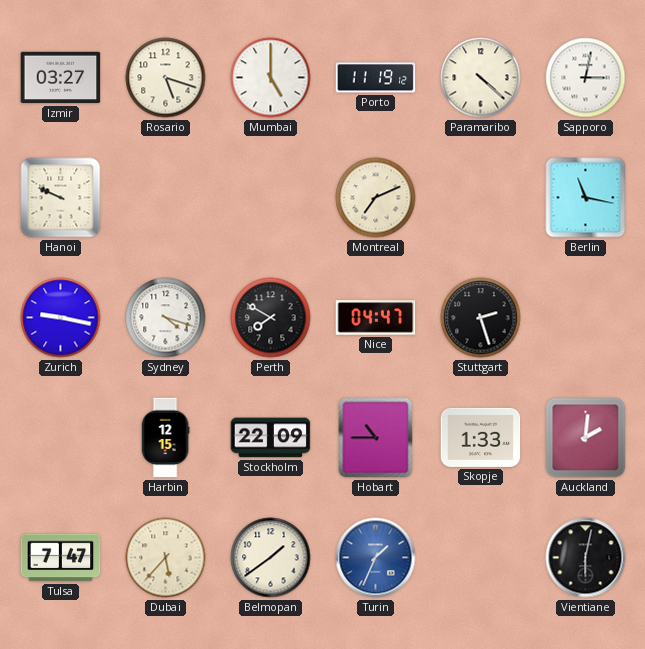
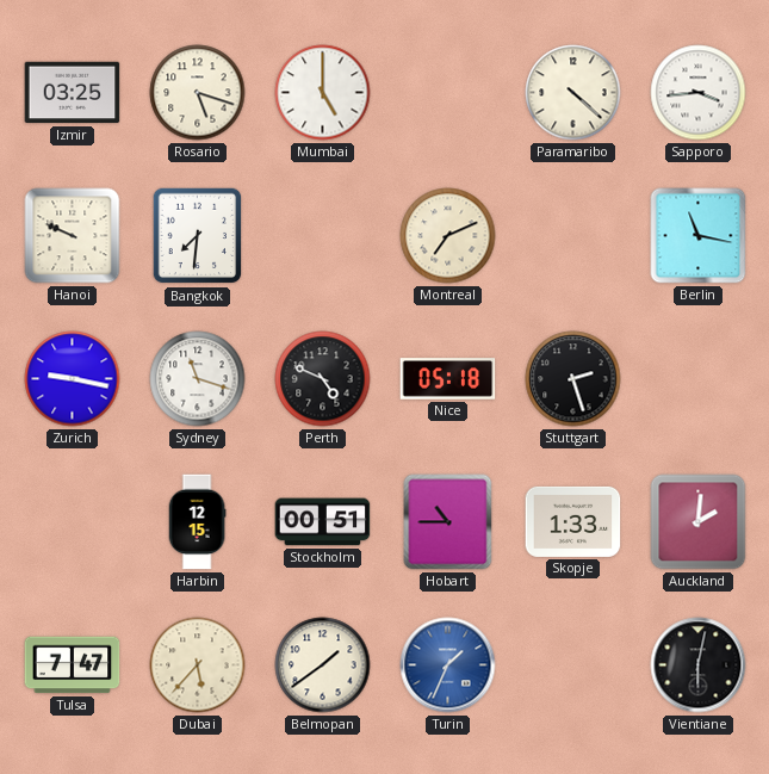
Izmir: 03:27 -> 03:25 (73, 93)
Porto: 11:19 -> none (376, 78)
Sapporo: 3:02 -> 3:44 (699, 93)
Bangkok: none -> 7:31 (198, 236)
Sydney: 4:18 -> 11:18 (198, 379)
Perth: 7:50 -> 4:49 (323, 379)
Nice: 04:47 -> 05:18 (448, 379)
Stockholm: 22:09 -> 00:51 (323, 522)
